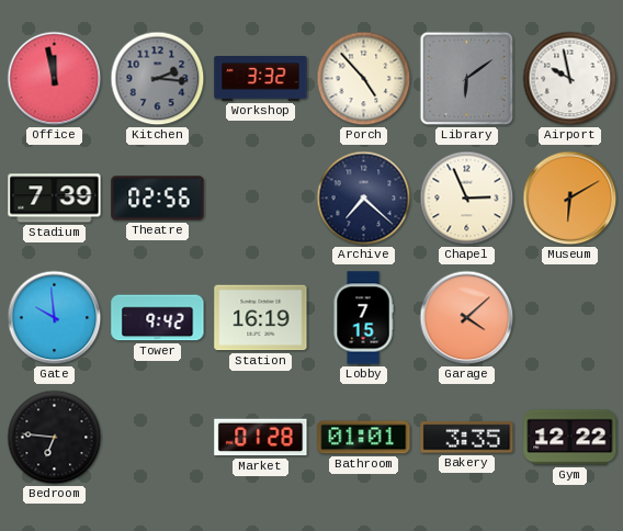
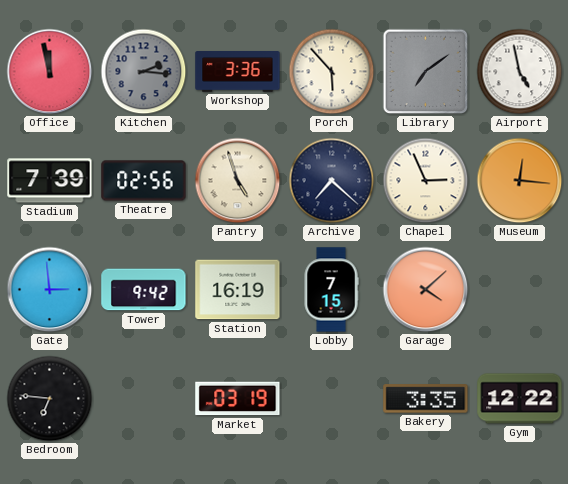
Workshop: 3:32 -> 3:36 (238, 72)
Porch: 4:53 -> 5:53 (332, 72)
Library: 6:09 -> 7:09 (426, 72)
Airport: 9:58 -> 4:58 (520, 72)
Pantry: none -> 4:57 (238, 181)
Museum: 6:10 -> 12:16 (520, 181)
Gate: 9:59 -> 2:59 (50, 290)
Market: 01:28 -> 03:19 (238, 399)
Bathroom: 01:01 -> none (364, 438)
